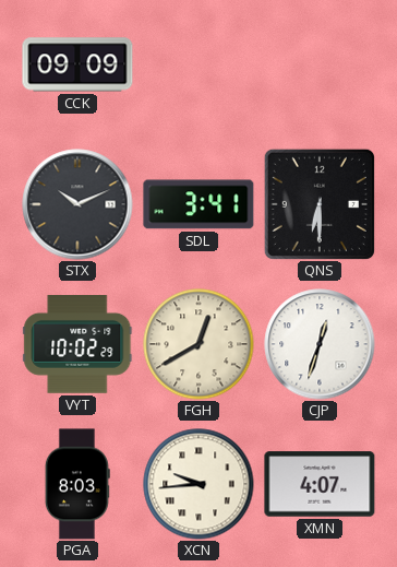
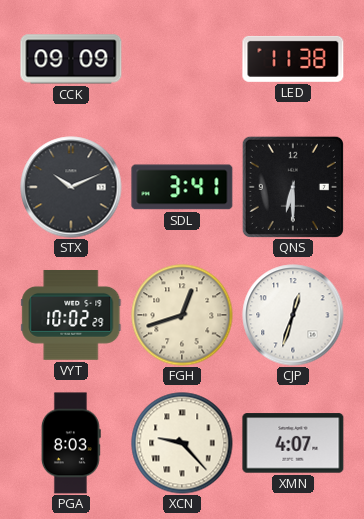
LED: none -> 11:38 (293, 59)
FGH: 12:40 -> 12:42 (182, 315)
XCN: 9:44 -> 9:23 (182, 443)
